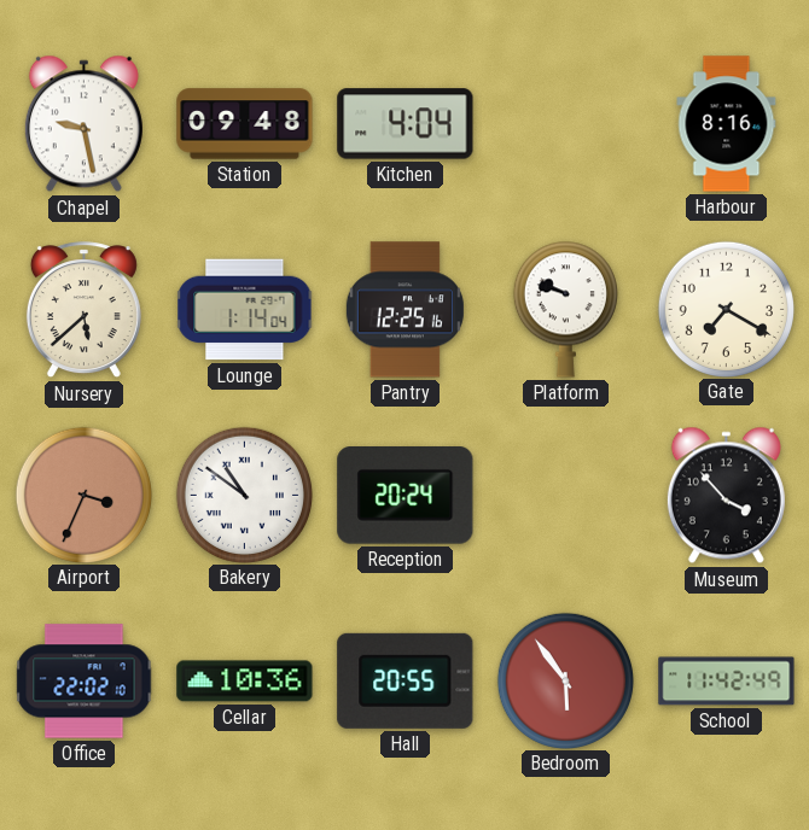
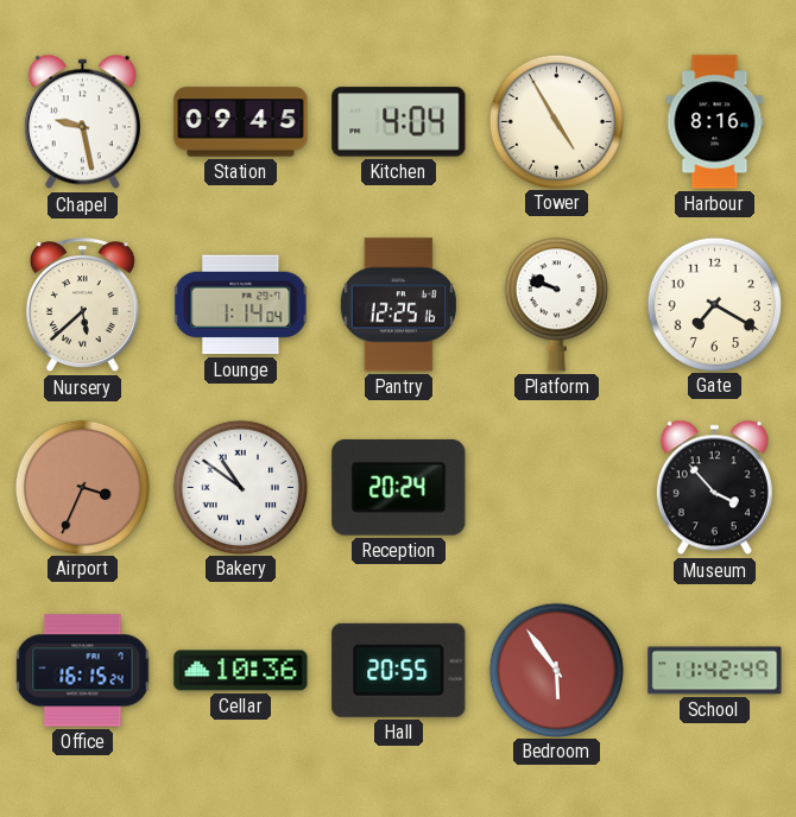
Station: 09:48 -> 09:45 (241, 122)
Tower: none -> 4:55 (556, 121)
Office: 22:02 -> 16:15 (83, 671)
